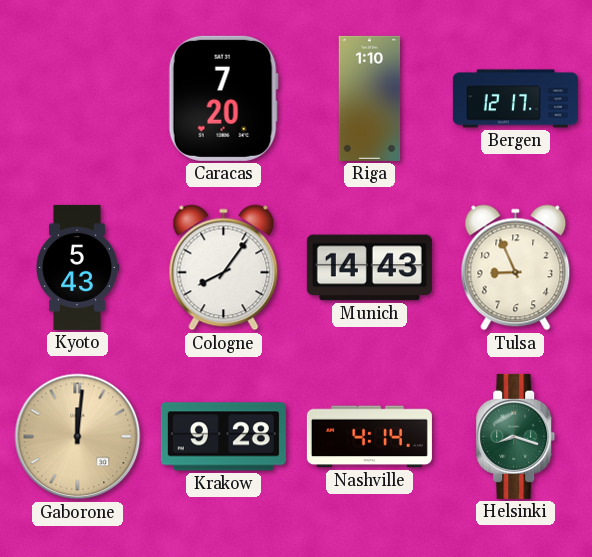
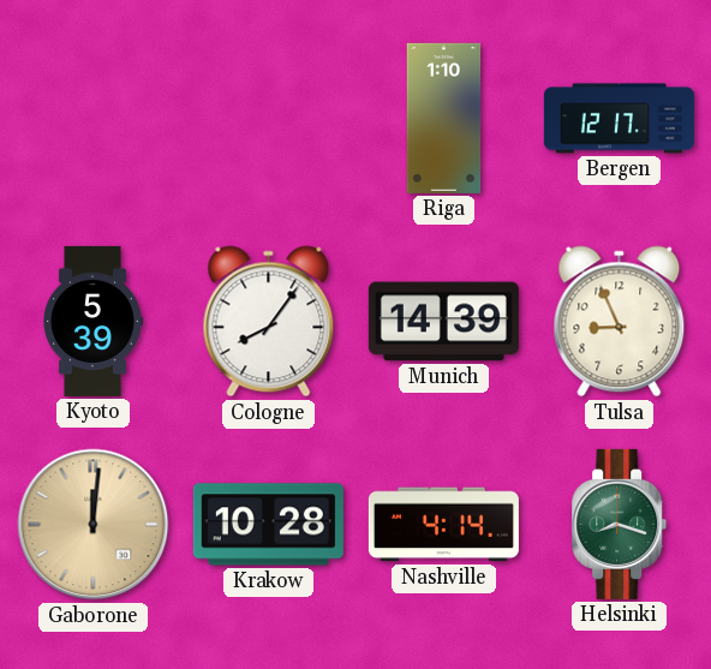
Caracas: 7:20 -> none (223, 98)
Kyoto: 5:43 -> 5:39 (94, 321)
Munich: 14:43 -> 14:39 (443, 322)
Krakow: 9:28 -> 10:28 (268, 525)
